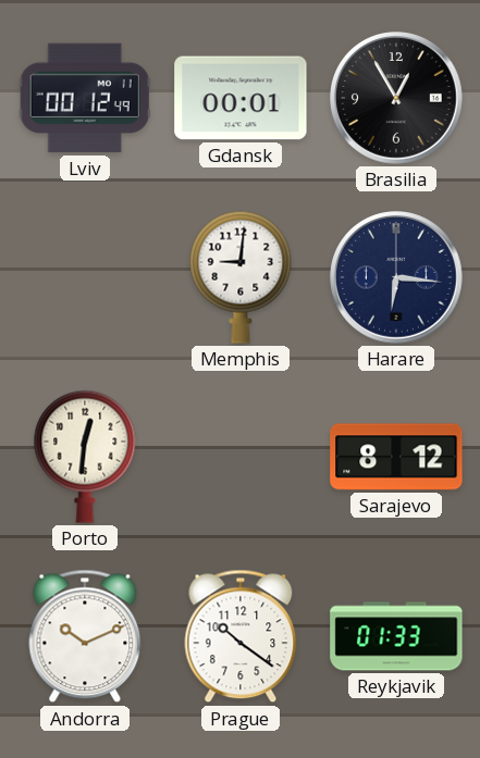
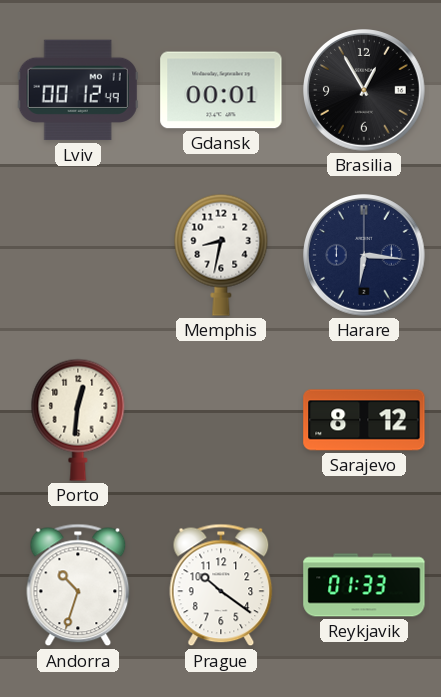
Memphis: 9:01 -> 8:32 (221, 255)
Andorra: 10:11 -> 10:33 (78, 585)
